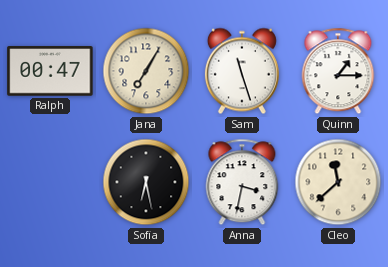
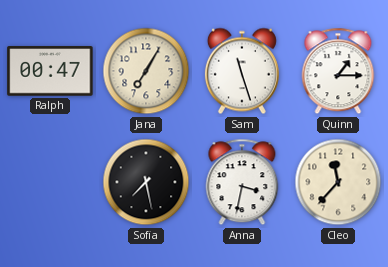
Sofia: 6:28 -> 7:28 (146, 182)
Cleo: 11:38 -> 11:37 (338, 182)
